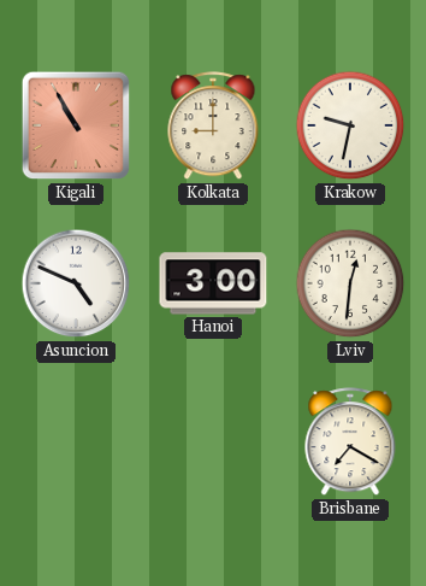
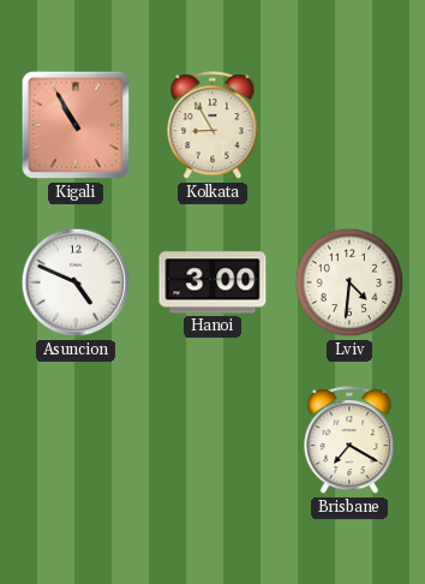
Kolkata: 9:00 -> 8:55 (212, 126)
Krakow: 9:32 -> none (350, 125)
Lviv: 12:31 -> 4:31 (349, 282)
